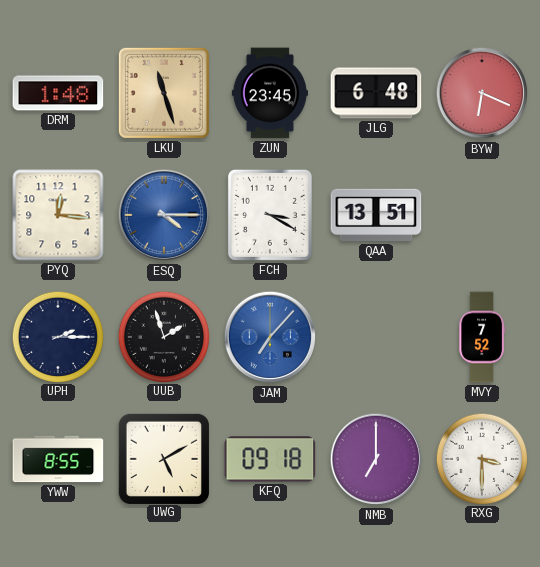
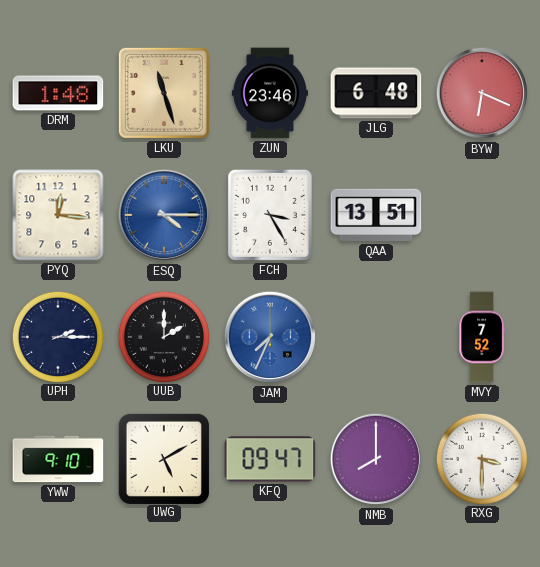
ZUN: 23:45 -> 23:46 (270, 93)
FCH: 3:20 -> 3:25 (270, 215)
UUB: 1:57 -> 2:00 (163, 336)
JAM: 7:07 -> 7:34 (270, 337)
YWW: 8:55 -> 9:10 (58, 459)
KFQ: 09:18 -> 09:47 (270, 459)
NMB: 7:00 -> 8:00 (376, 459)
